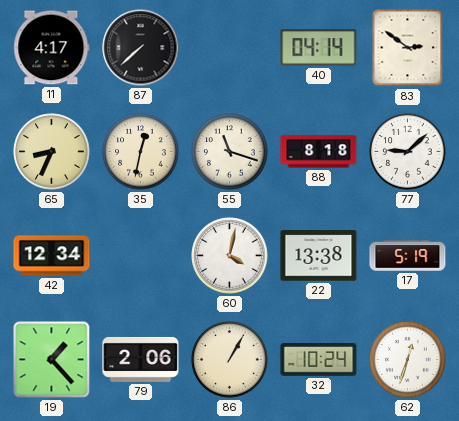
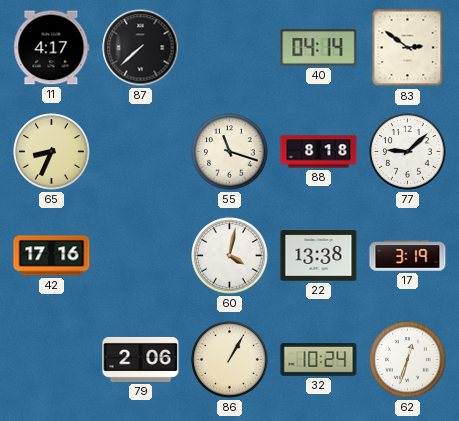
35: 12:32 -> none (141, 152)
42: 12:34 -> 17:16 (52, 256)
17: 5:19 -> 3:19 (408, 256)
19: 1:23 -> none (52, 360)
